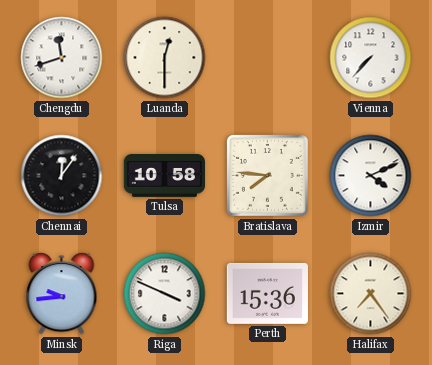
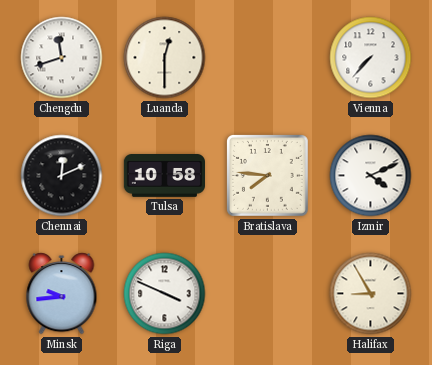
Chennai: 12:06 -> 12:11 (62, 176)
Perth: 15:36 -> none (267, 293)
Halifax: 7:24 -> 8:55 (371, 294)
